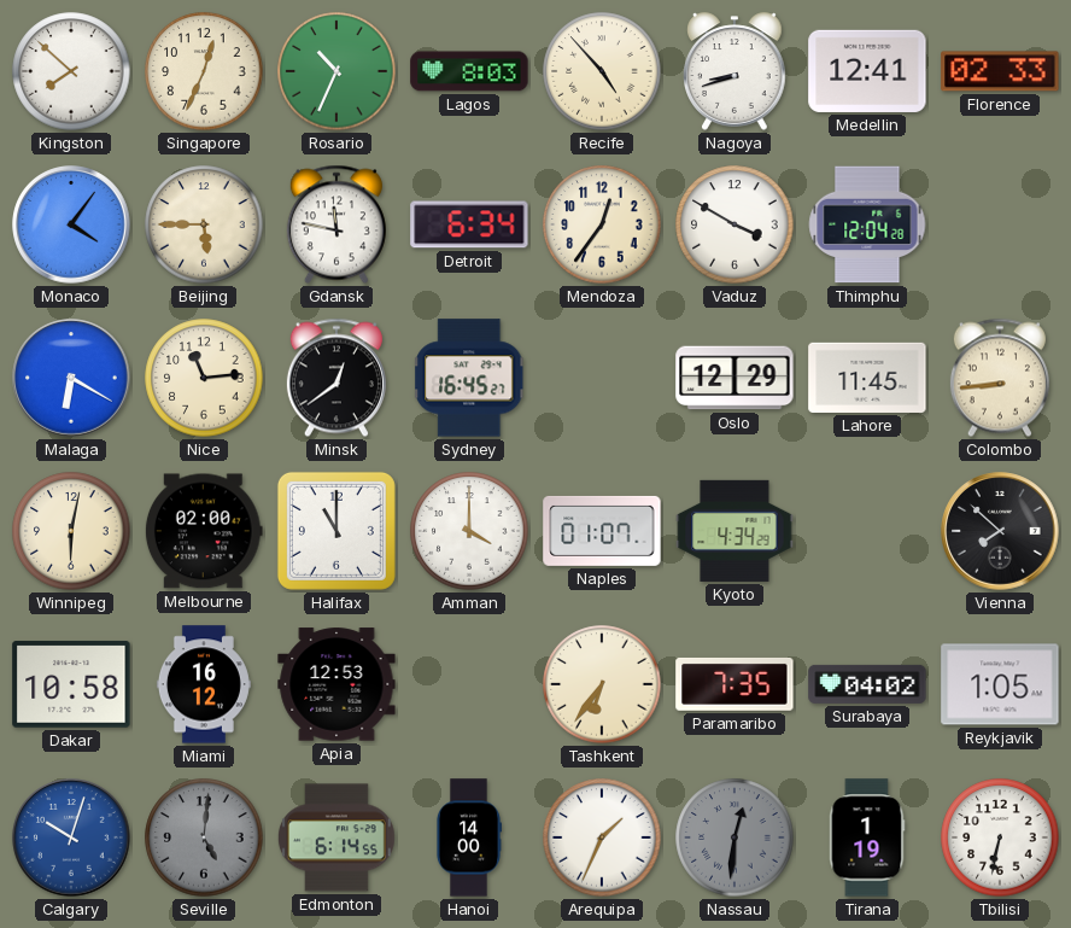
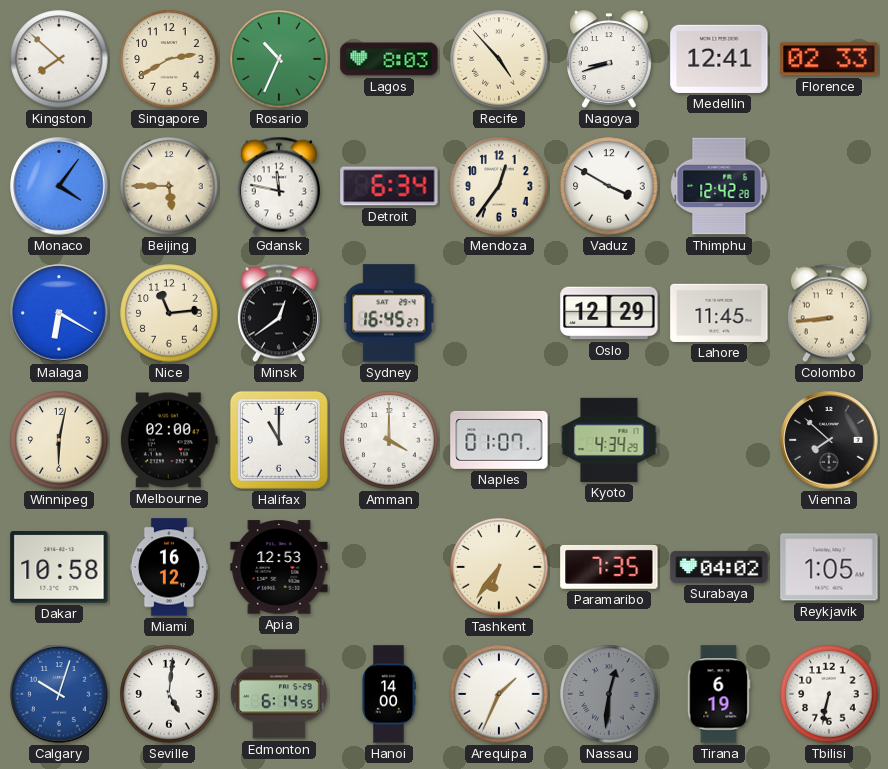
Singapore: 12:34 -> 2:40 (169, 59)
Thimphu: 12:04 -> 12:42 (719, 186)
Seville dial: grey -> white (169, 694)
Tirana: 1:19 -> 6:19 (719, 694)
